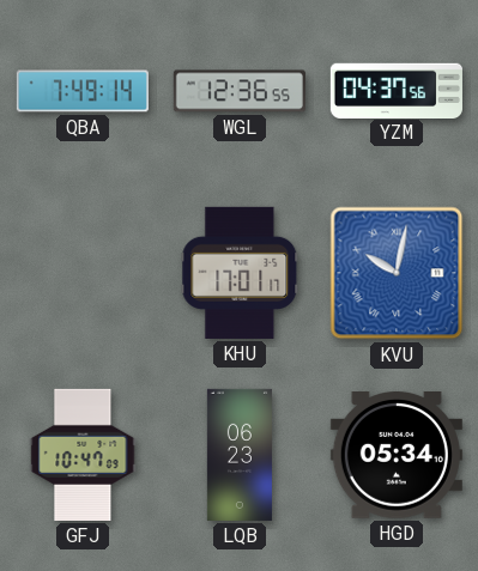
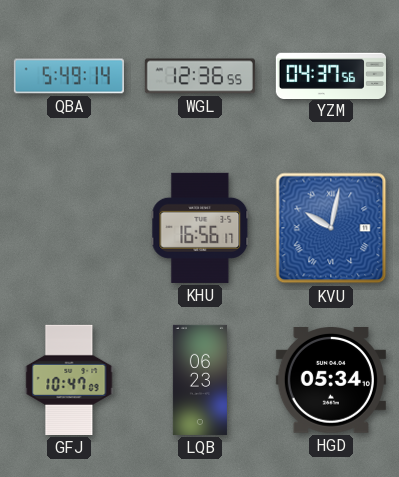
QBA: 7:49 -> 5:49 (69, 76)
KHU: 17:01 -> 16:56 (200, 228)
